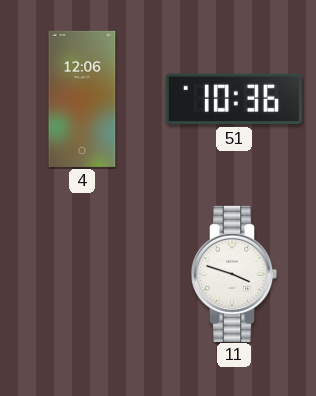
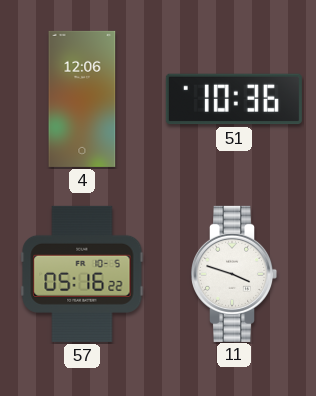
57: none -> 05:16 (82, 274)
